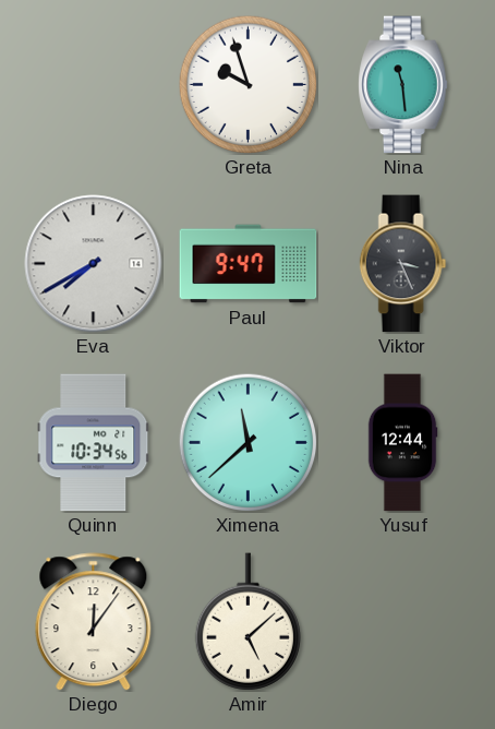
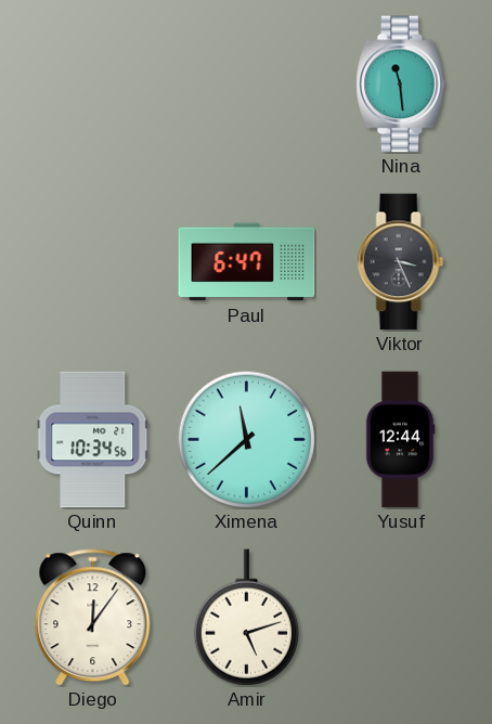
Greta: 9:57 -> none (247, 84)
Eva: 7:40 -> none (94, 264)
Paul: 9:47 -> 6:47 (247, 262)
Amir: 5:08 -> 5:12 (246, 618)
